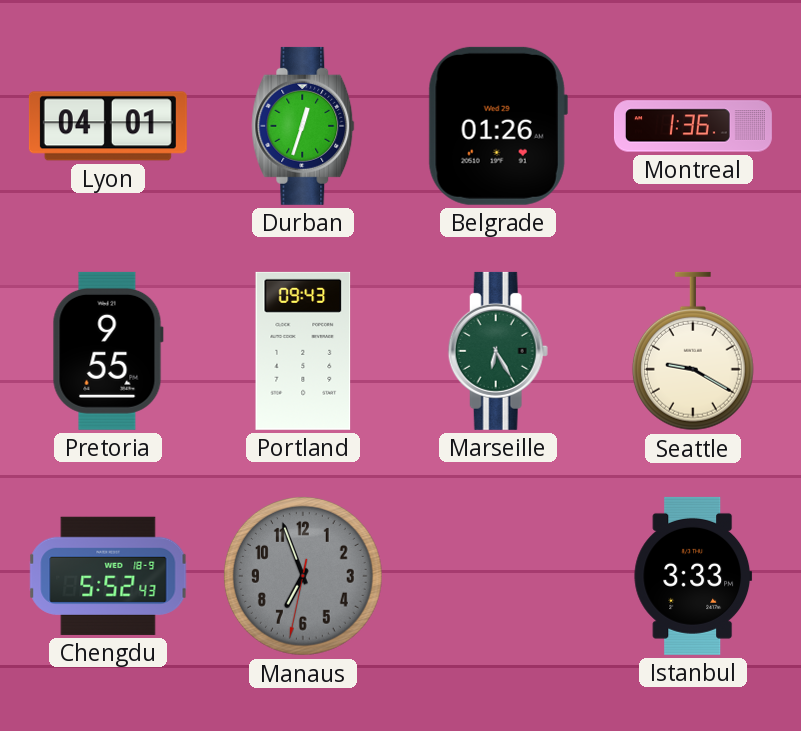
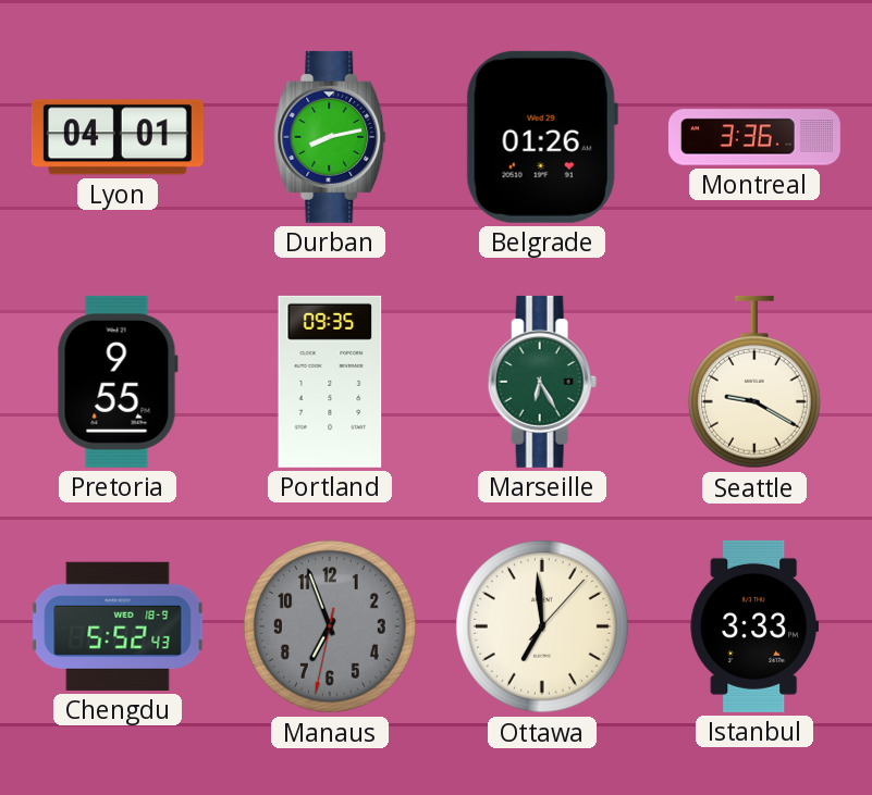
Durban: 12:33 -> 8:13 (330, 137)
Montreal: 1:36 -> 3:36 (754, 137)
Portland: 09:43 -> 09:35 (330, 382)
Ottawa: none -> 6:59 (542, 626)
